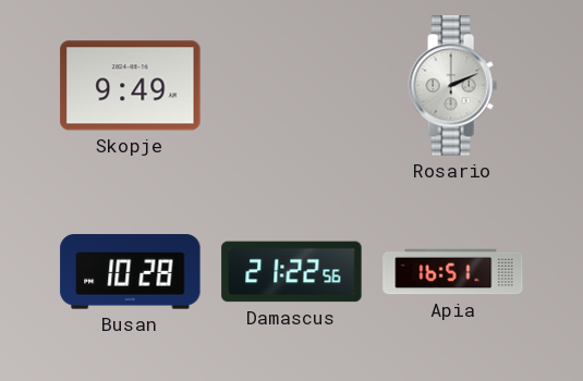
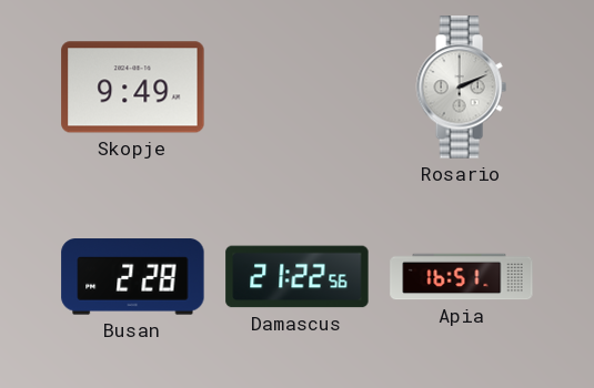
Busan: 10:28 -> 2:28 (133, 277)
